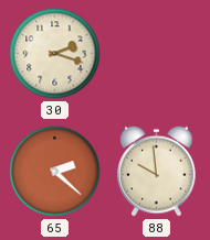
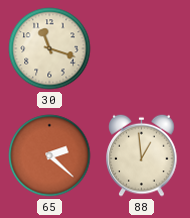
30: 2:18 -> 11:18 (50, 49)
88: 9:59 -> 12:59 (142, 155)
